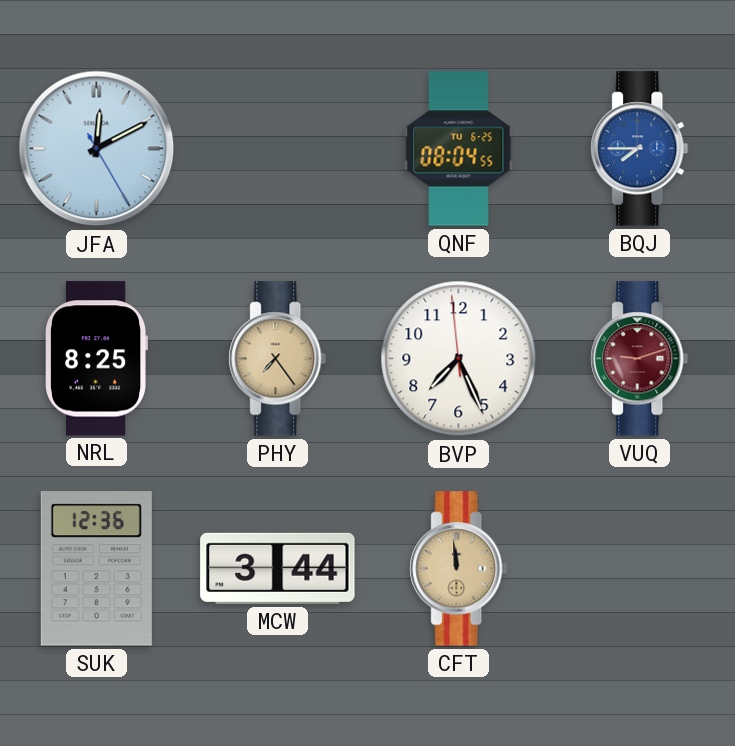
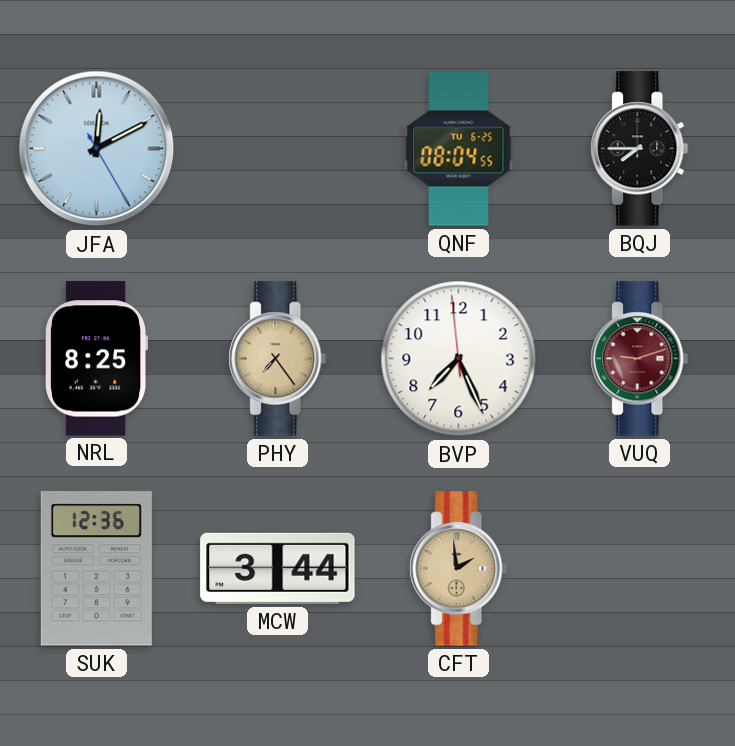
BQJ dial: blue -> black (640, 149)
CFT: 11:59 -> 1:59 (459, 569)
